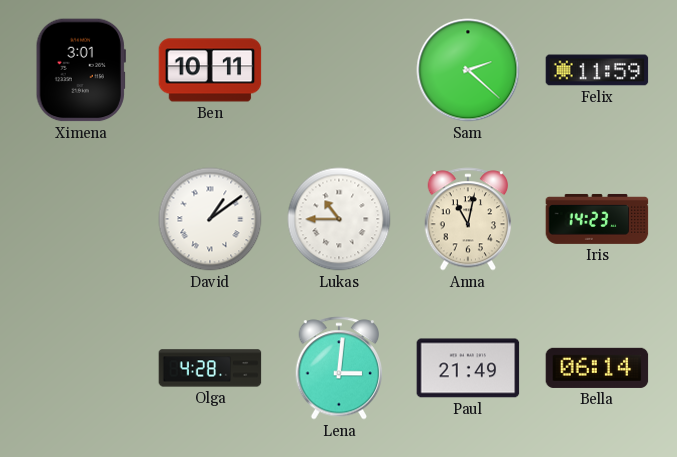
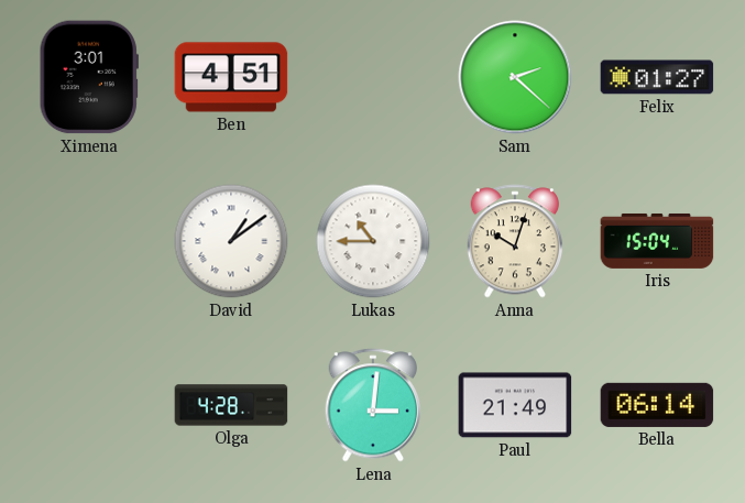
Ben: 10:11 -> 4:51 (231, 77)
Felix: 11:59 -> 01:27 (657, 77)
Anna: 11:02 -> 10:03 (515, 241)
Iris: 14:23 -> 15:04 (657, 241)
